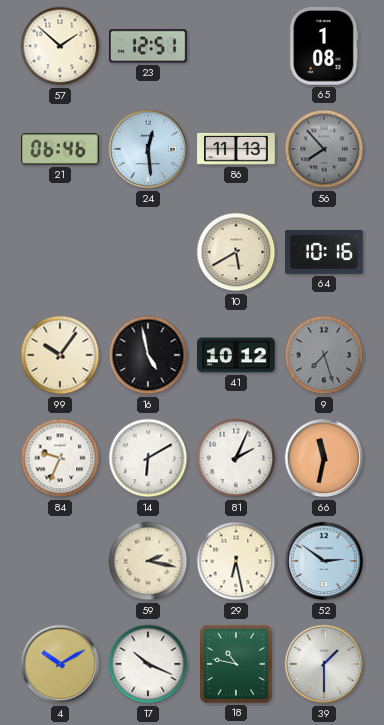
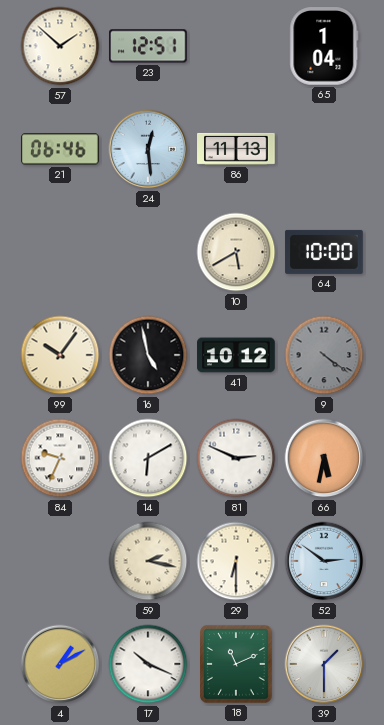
65: 1:08 -> 1:04 (324, 46)
56: 7:53 -> none (324, 149)
64: 10:16 -> 10:00 (324, 252)
9: 7:27 -> 4:21 (324, 355)
81: 2:04 -> 2:49 (236, 458)
66: 11:32 -> 5:32 (324, 458)
29: 6:28 -> 6:30 (236, 561)
4: 10:10 -> 1:10 (60, 664)
18: 10:47 -> 11:11 (236, 664)
